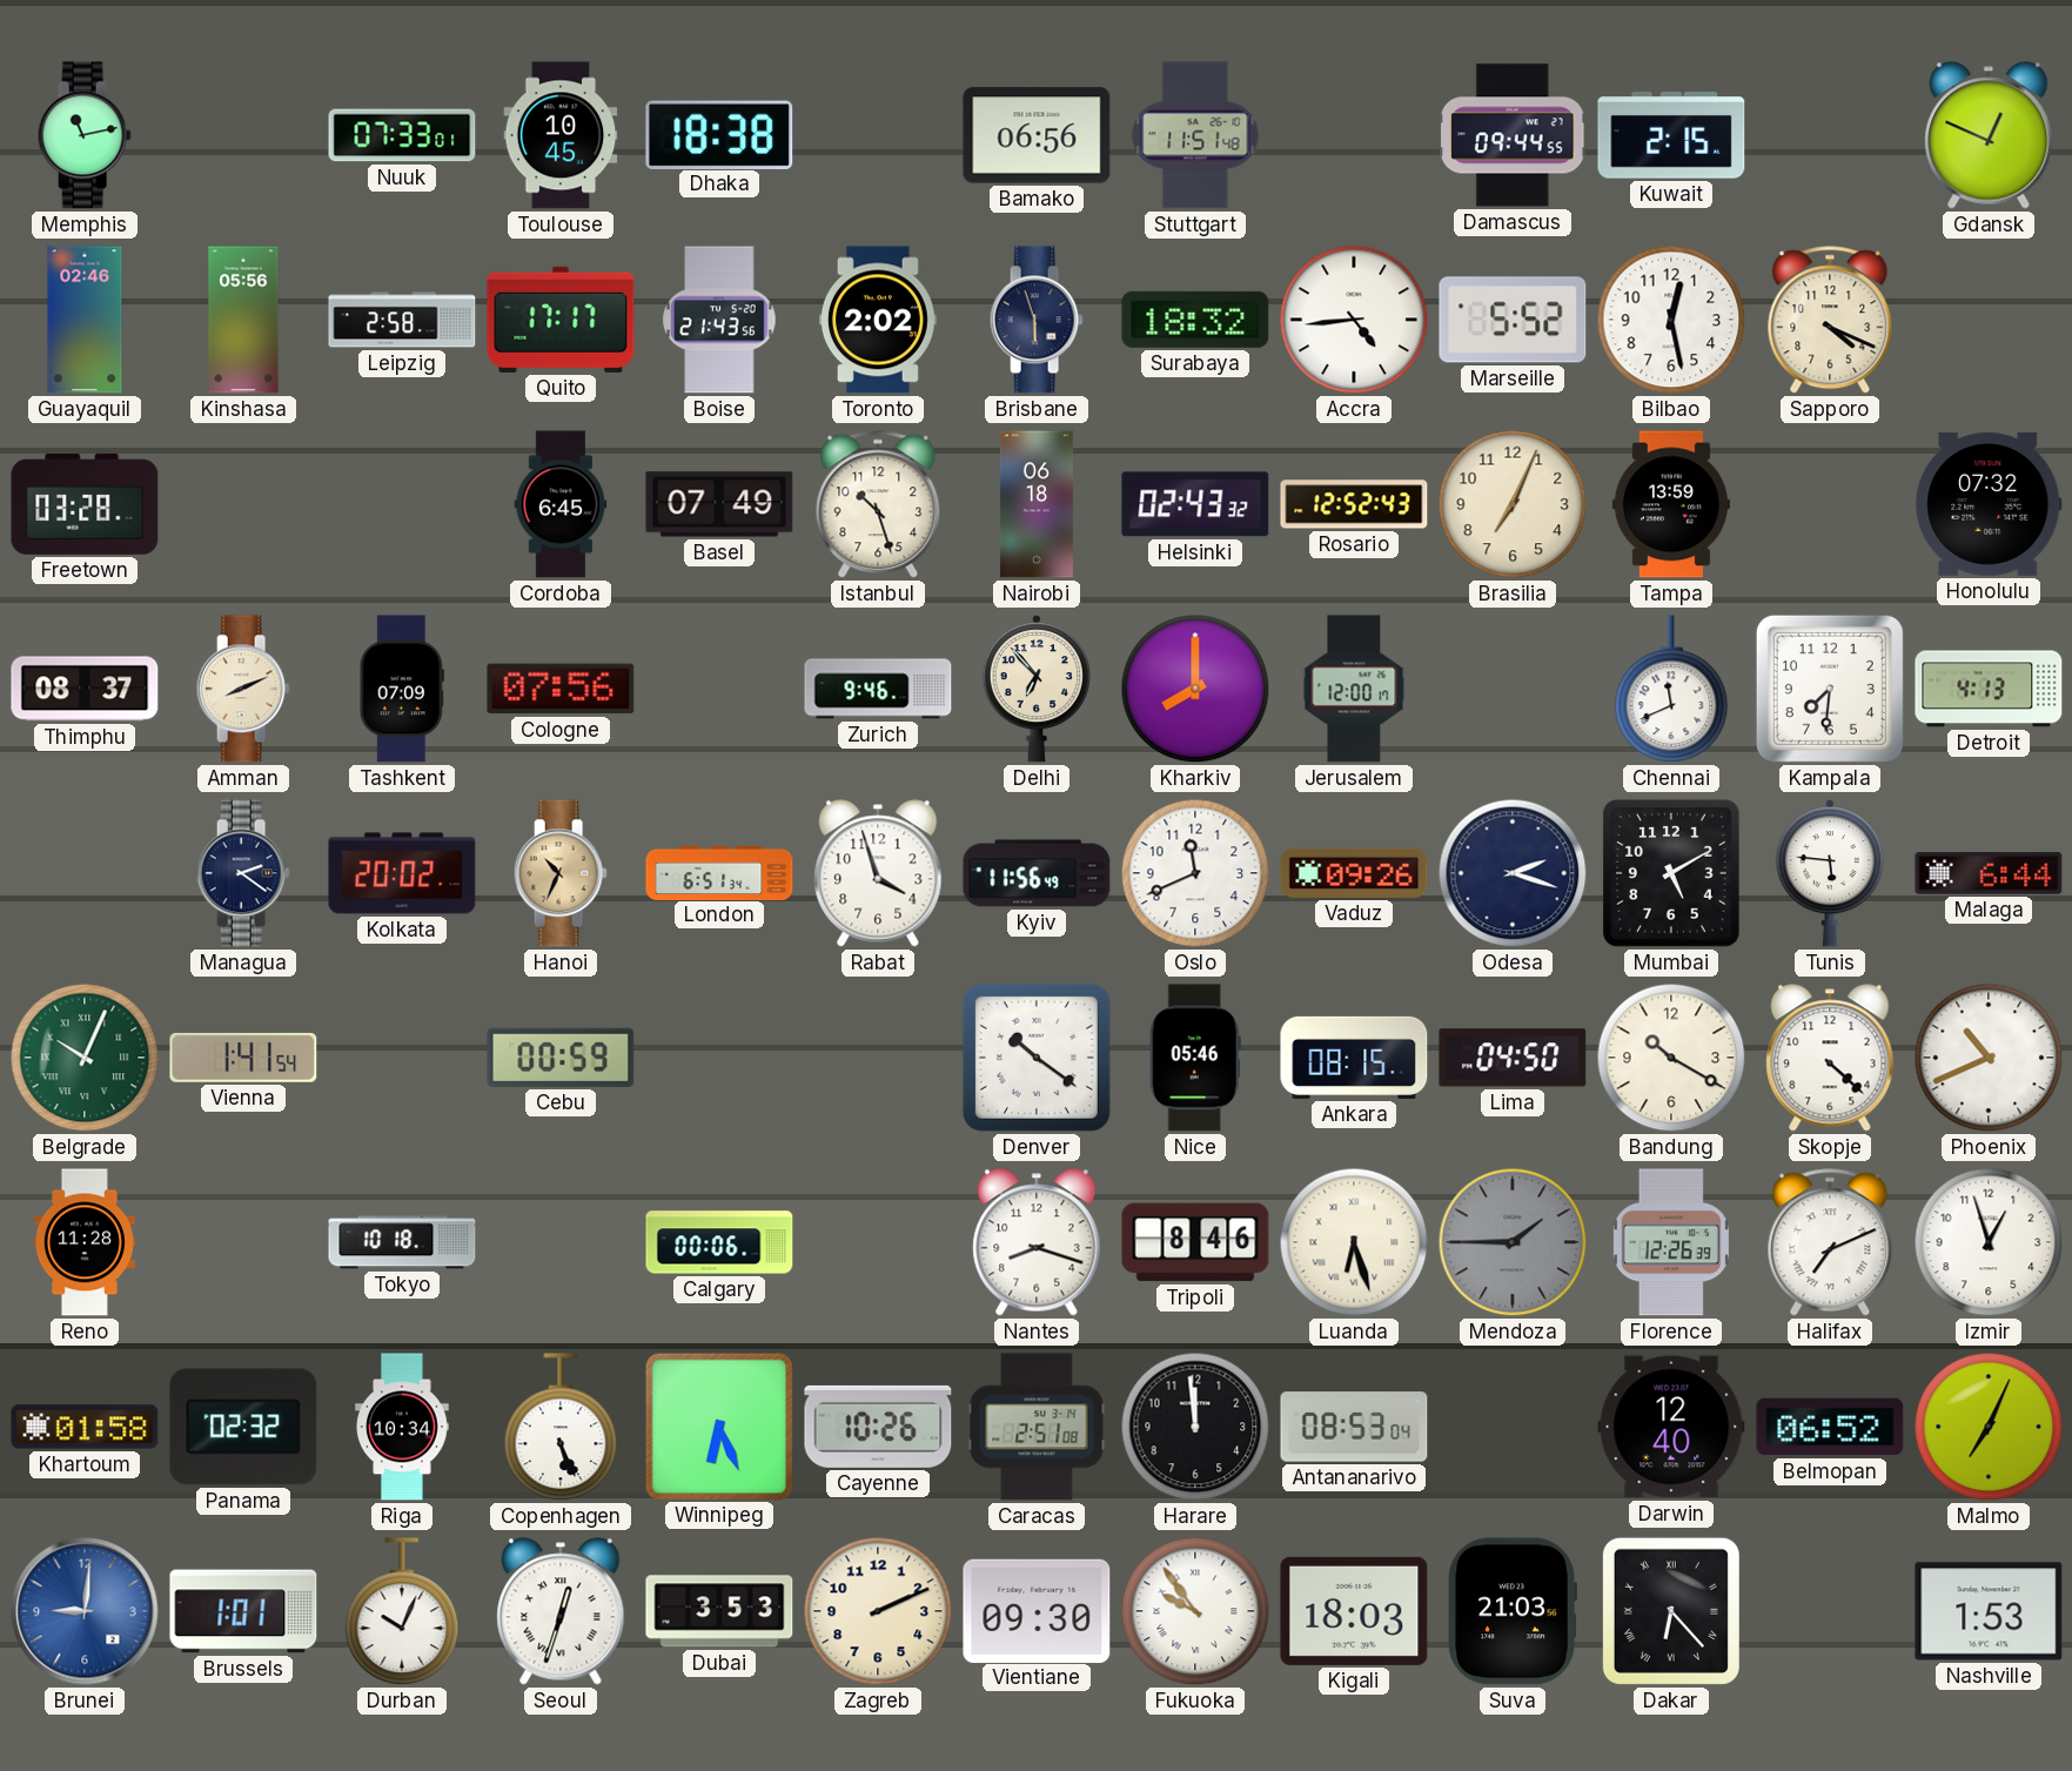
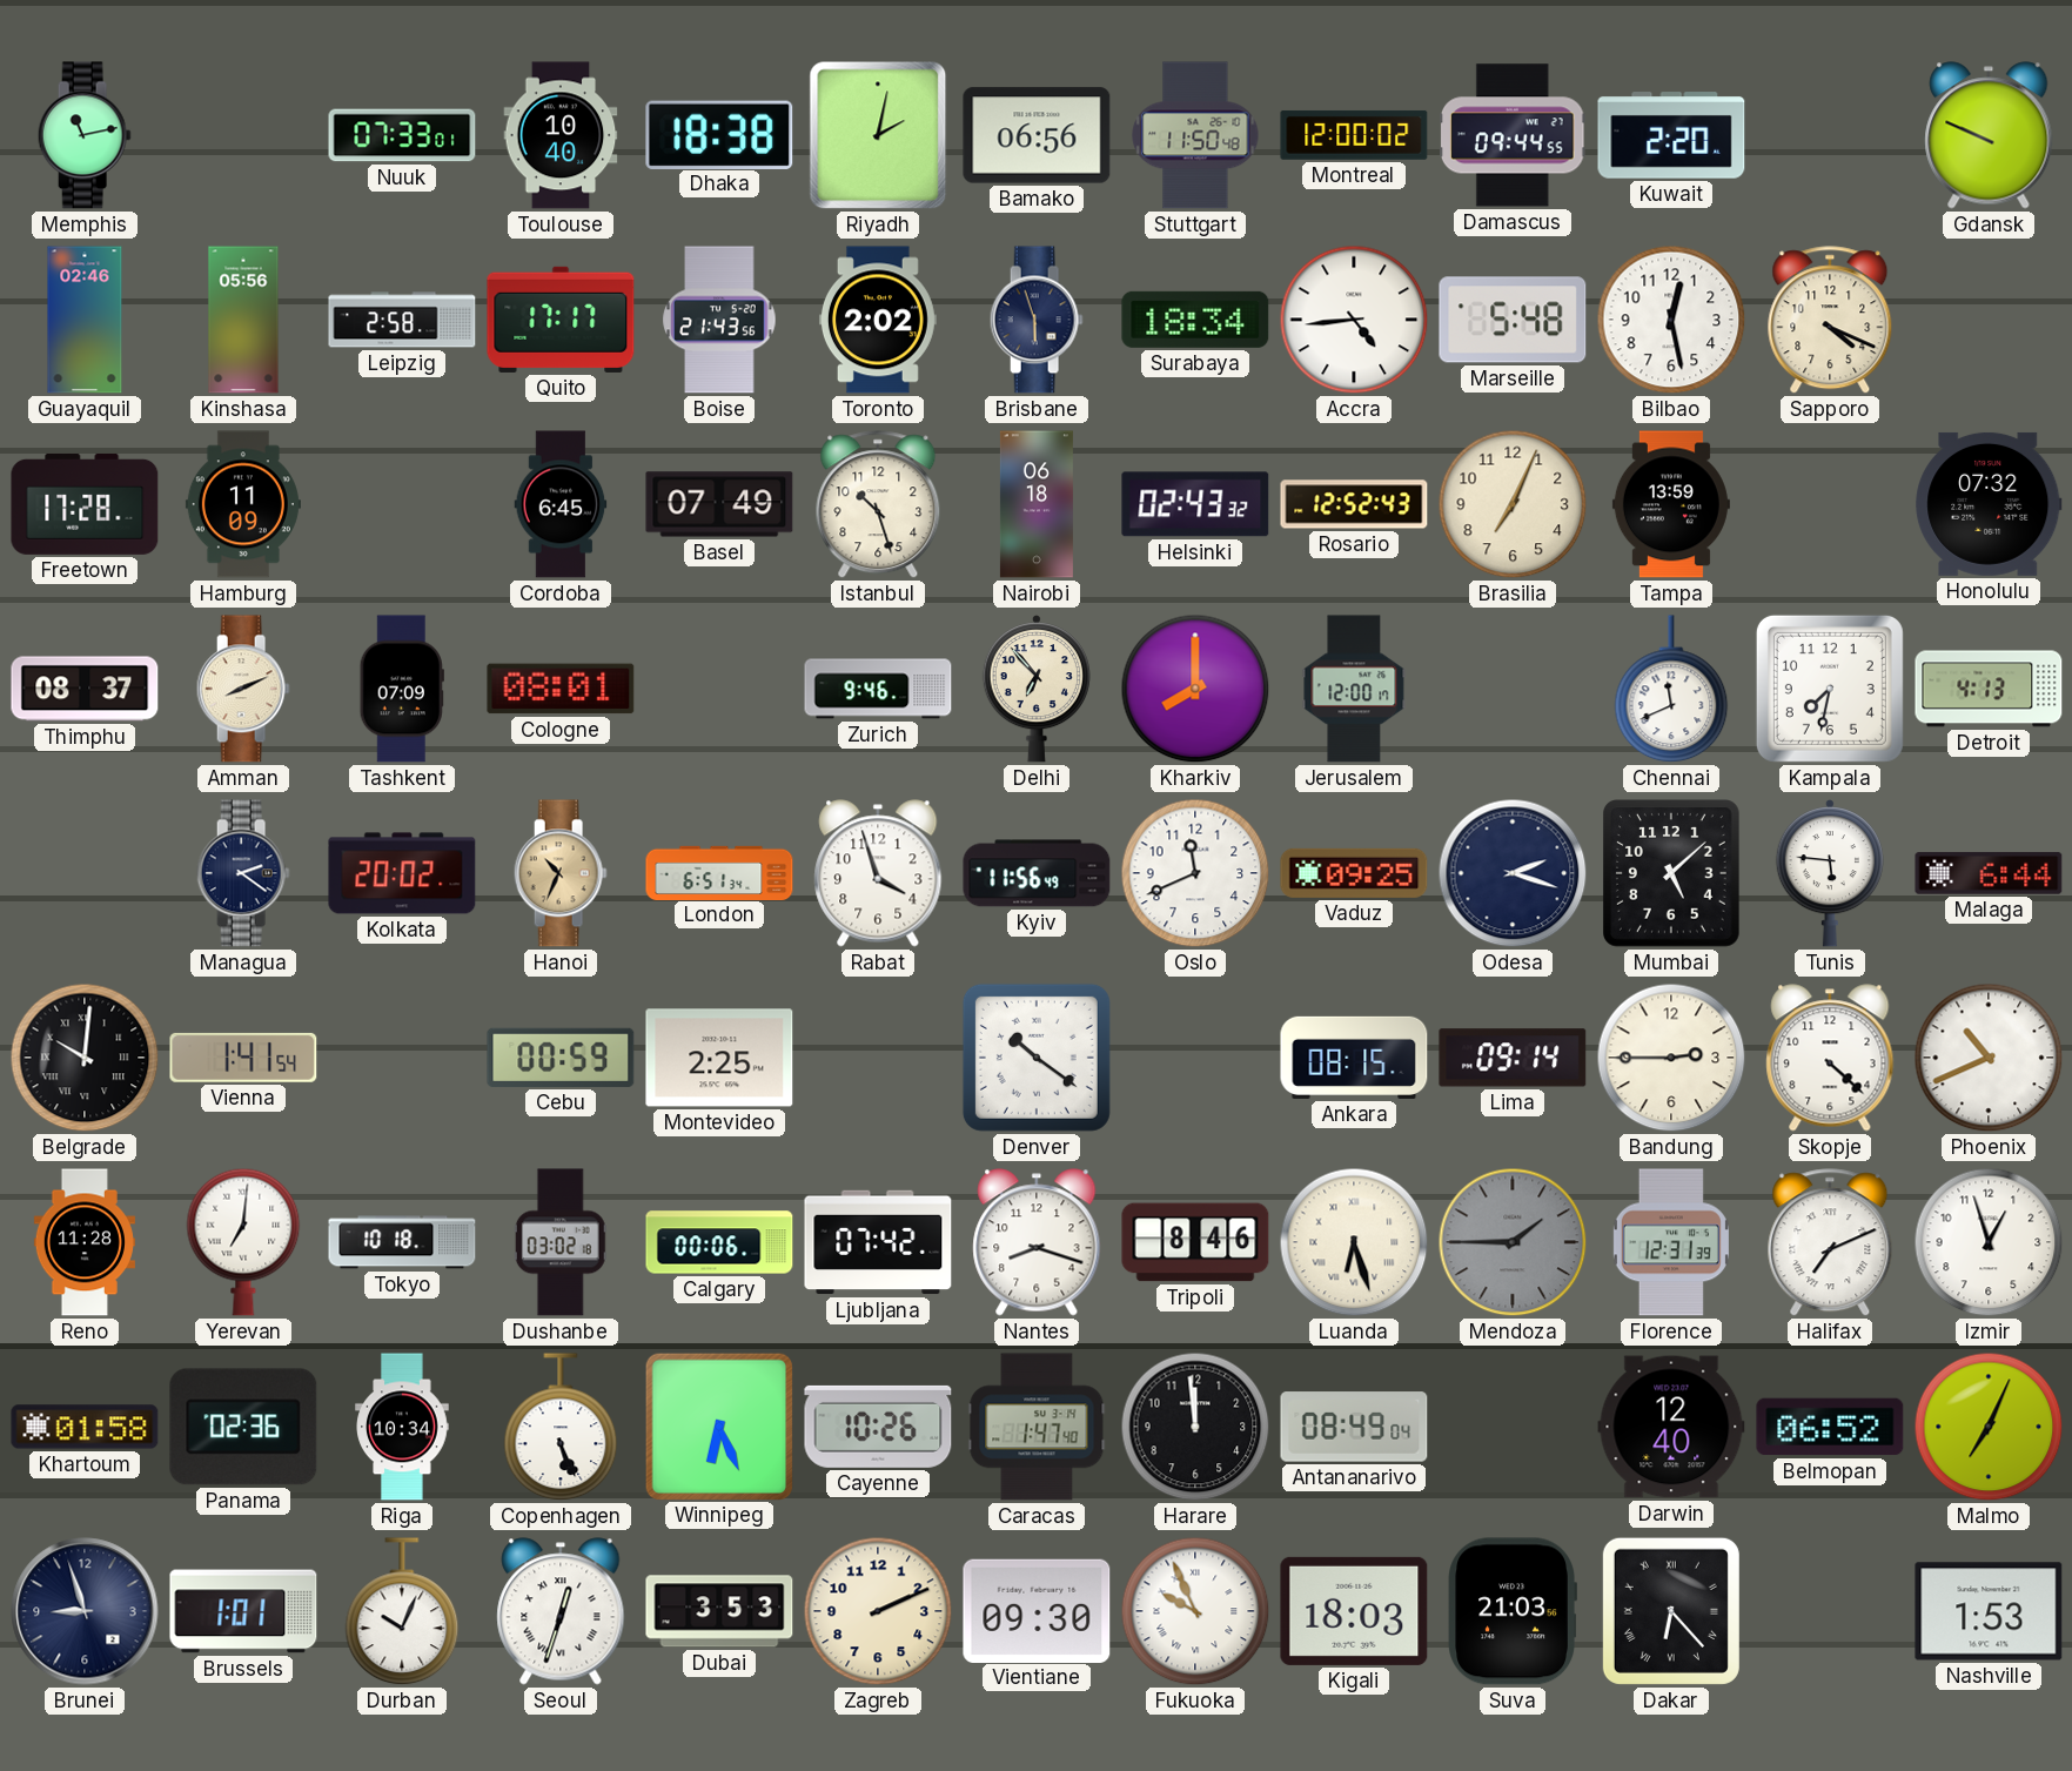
Toulouse: 10:45 -> 10:40 (561, 135)
Riyadh: none -> 2:02 (878, 135)
Stuttgart: 11:51 -> 11:50 (1195, 135)
Montreal: none -> 12:00 (1354, 135)
Kuwait: 2:15 -> 2:20 (1671, 135)
Gdansk: 12:49 -> 9:49 (1989, 135)
Surabaya: 18:32 -> 18:34 (1195, 320)
Marseille: 5:52 -> 5:48 (1513, 320)
Freetown: 03:28 -> 17:28 (85, 504)
Hamburg: none -> 11:09 (243, 504)
Cologne: 07:56 -> 08:01 (561, 689)
Kampala: 7:31 -> 7:32 (1830, 689)
Vaduz: 09:26 -> 09:25 (1354, 873)
Mumbai: 5:10 -> 5:08 (1672, 874)
Belgrade: 10:04 -> 10:01 (85, 1058)
Belgrade dial: green -> black (85, 1058)
Montevideo: none -> 2:25 (719, 1058)
Nice: 05:46 -> none (1195, 1058)
Lima: 04:50 -> 09:14 (1513, 1058)
Bandung: 10:20 -> 2:45 (1671, 1058)
Yerevan: none -> 7:01 (243, 1242)
Dushanbe: none -> 03:02 (561, 1242)
Ljubljana: none -> 07:42 (878, 1242)
Florence: 12:26 -> 12:31 (1671, 1242)
Panama: 02:32 -> 02:36 (243, 1427)
Caracas: 2:51 -> 1:47 (1037, 1427)
Antananarivo: 08:53 -> 08:49 (1354, 1427)
Brunei: 9:01 -> 8:57 (85, 1611)
Brunei dial: blue -> navy (85, 1611)
Fukuoka: 9:54 -> 9:56 (1195, 1611)
